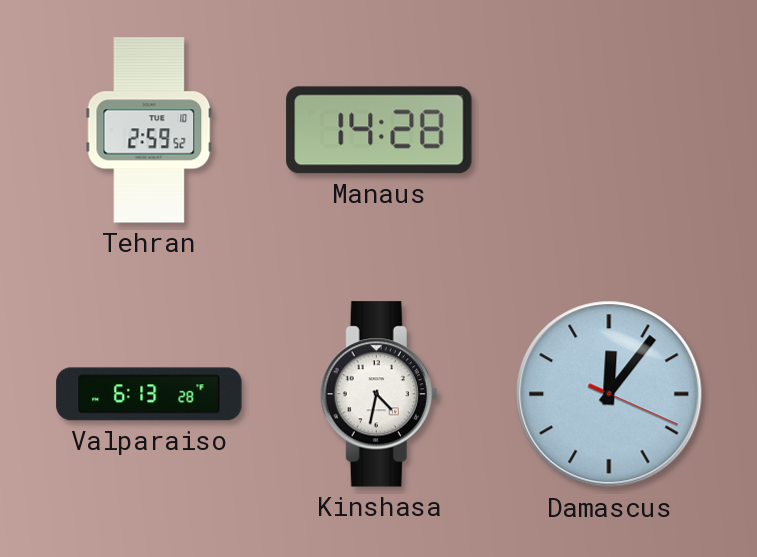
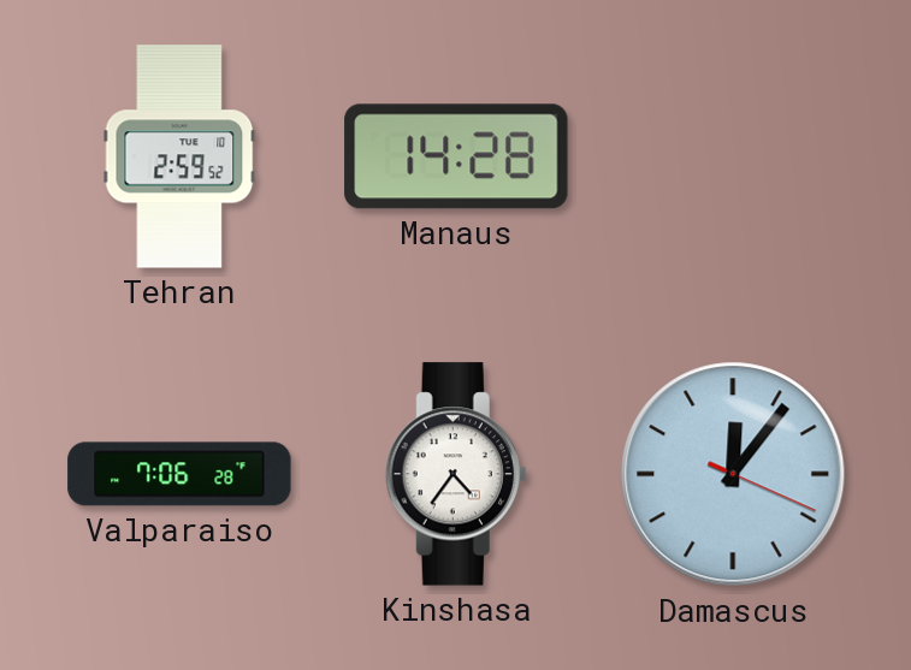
Valparaiso: 6:13 -> 7:06 (179, 474)
Kinshasa: 4:32 -> 4:36 (456, 474)
